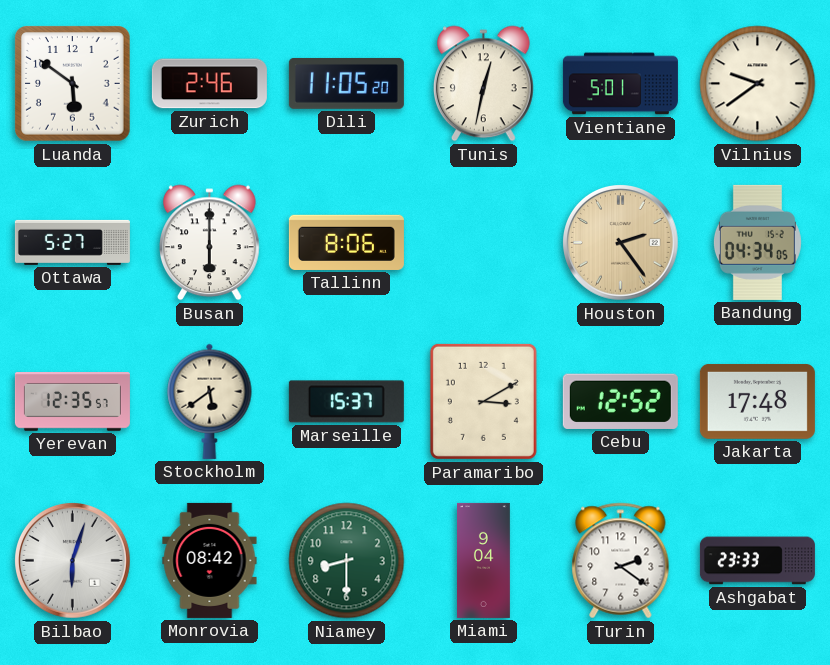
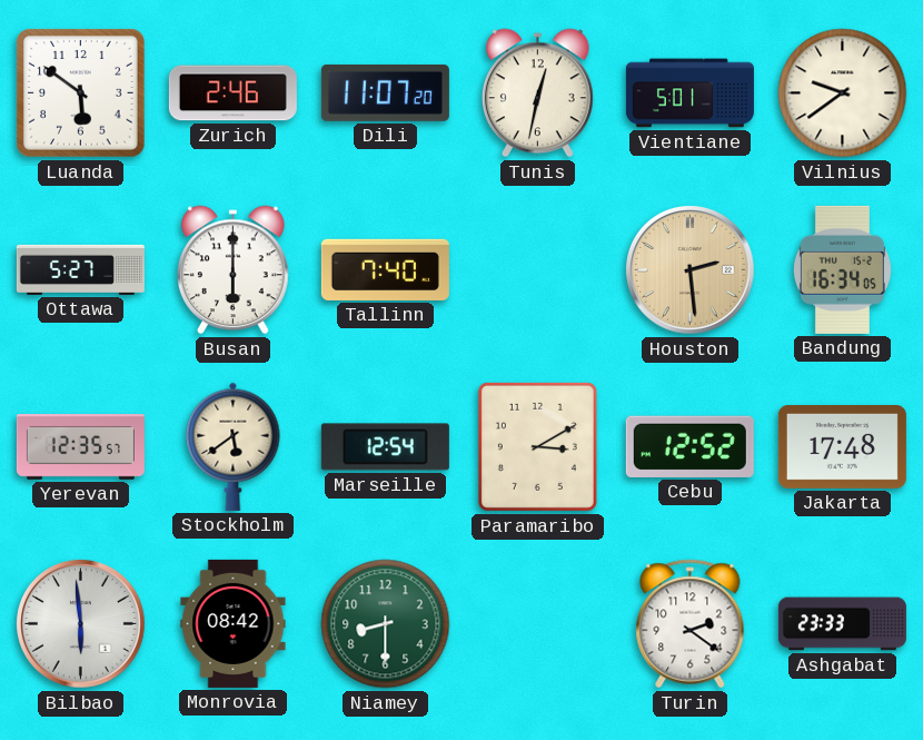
Dili: 11:05 -> 11:07 (385, 93)
Tallinn: 8:06 -> 7:40 (385, 269)
Houston: 2:24 -> 2:29 (691, 270)
Bandung: 04:34 -> 16:34 (842, 269)
Marseille: 15:37 -> 12:54 (385, 447)
Bilbao: 6:03 -> 5:59 (81, 624)
Miami: 9:04 -> none (484, 560)
